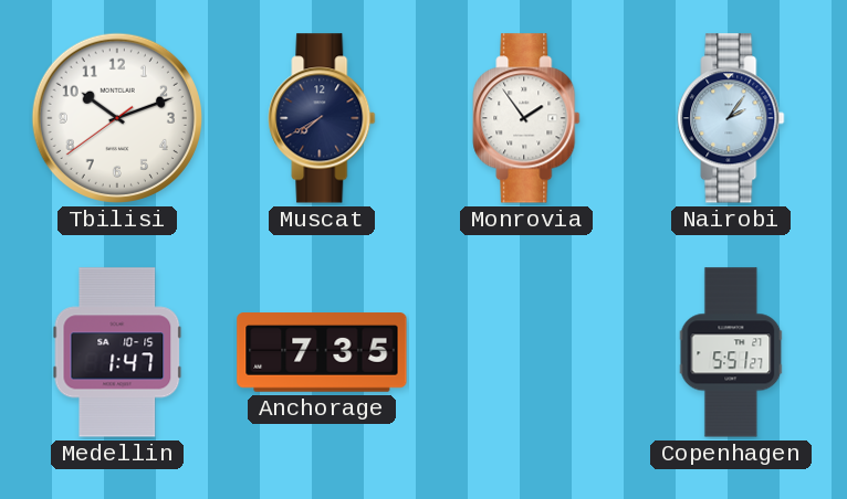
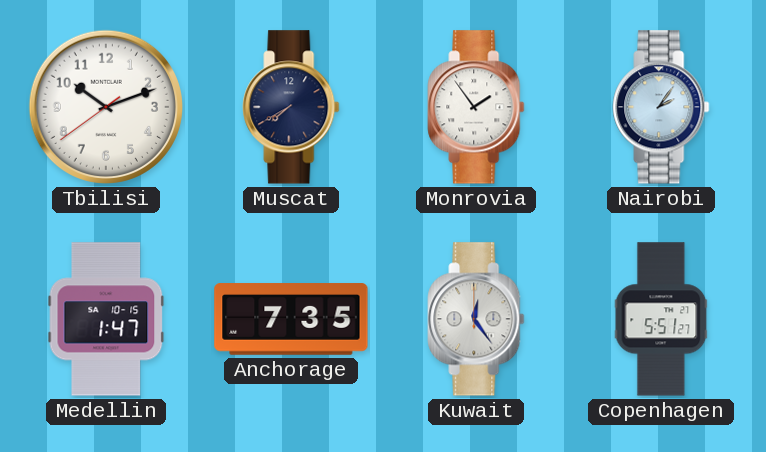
Kuwait: none -> 12:24 (476, 319)
